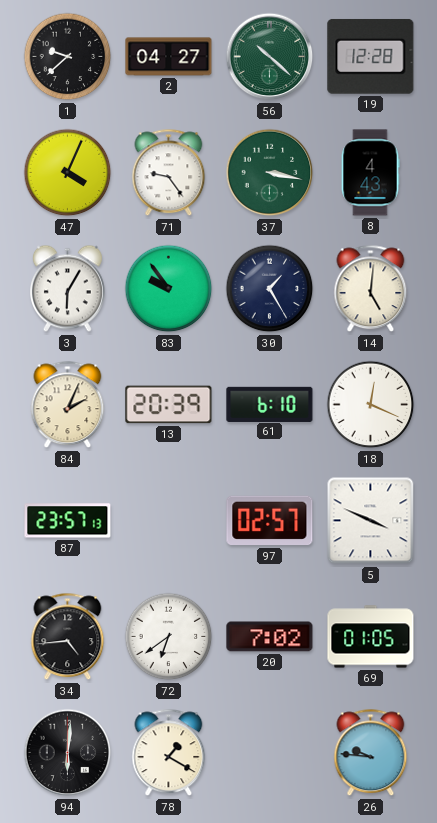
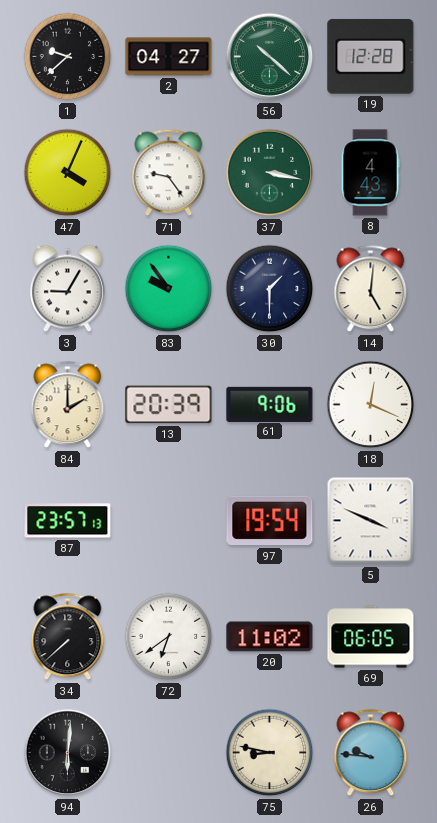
3: 6:05 -> 9:05 (68, 289)
30: 1:25 -> 1:30 (270, 289)
84: 2:04 -> 2:00 (68, 405)
61: 6:10 -> 9:06 (270, 404)
97: 02:57 -> 19:54 (270, 521)
34: 4:44 -> 7:38 (68, 637)
20: 7:02 -> 11:02 (270, 637)
69: 01:05 -> 06:05 (371, 637)
78: 1:20 -> none (169, 753)
75: none -> 8:47 (270, 753)
